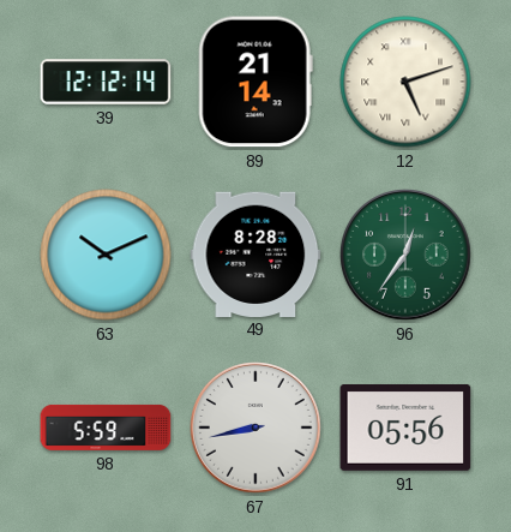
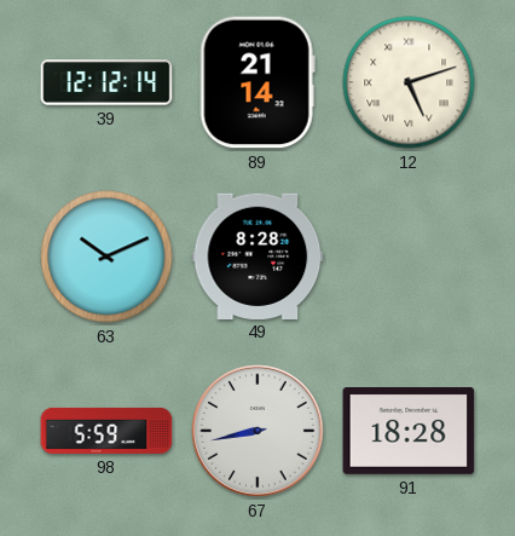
96: 12:36 -> none (407, 256)
91: 05:56 -> 18:28 (409, 432)
